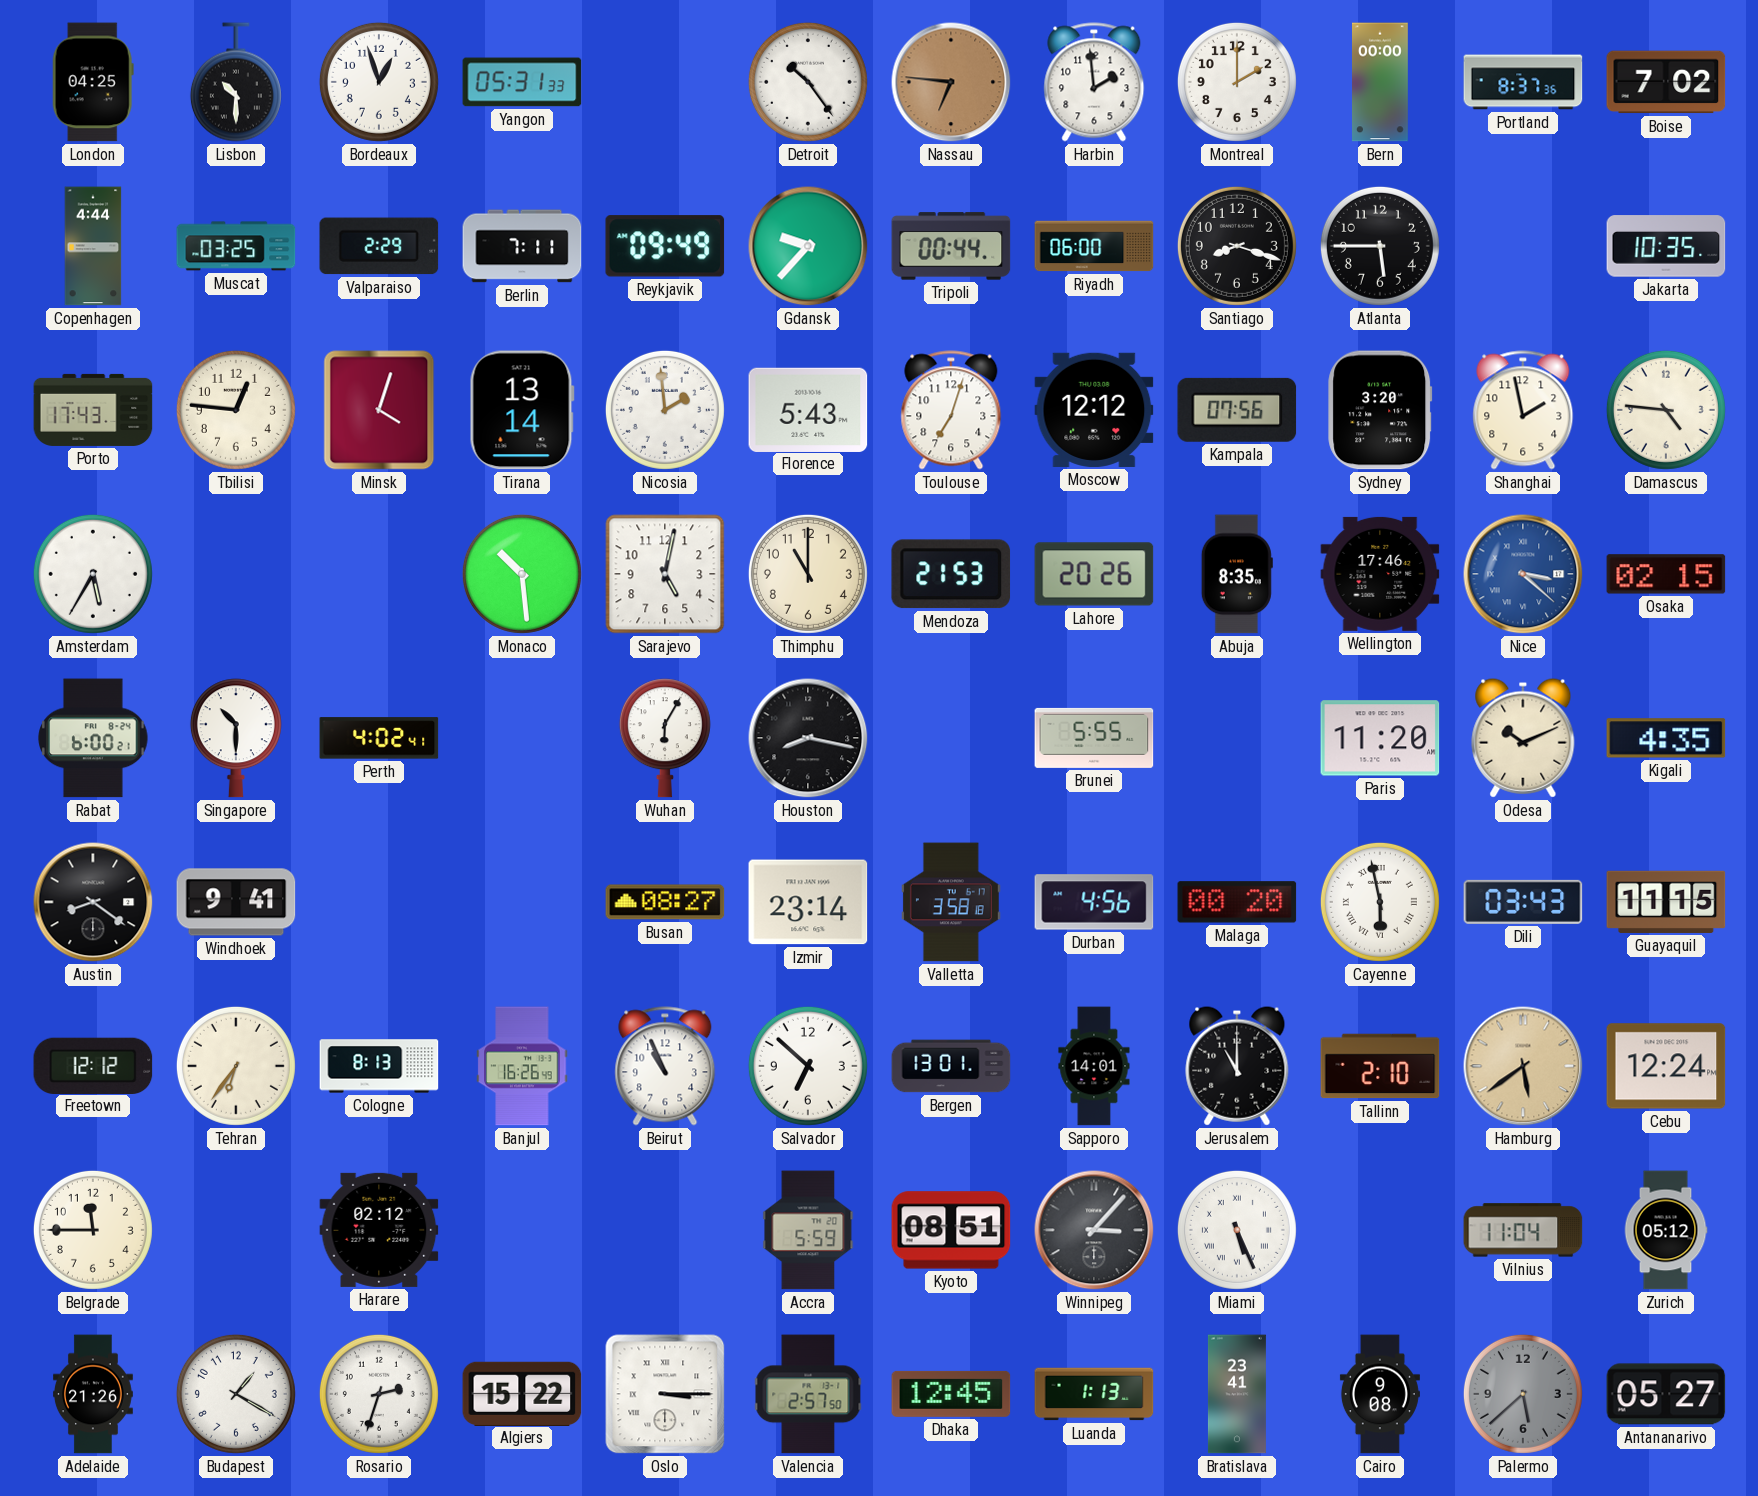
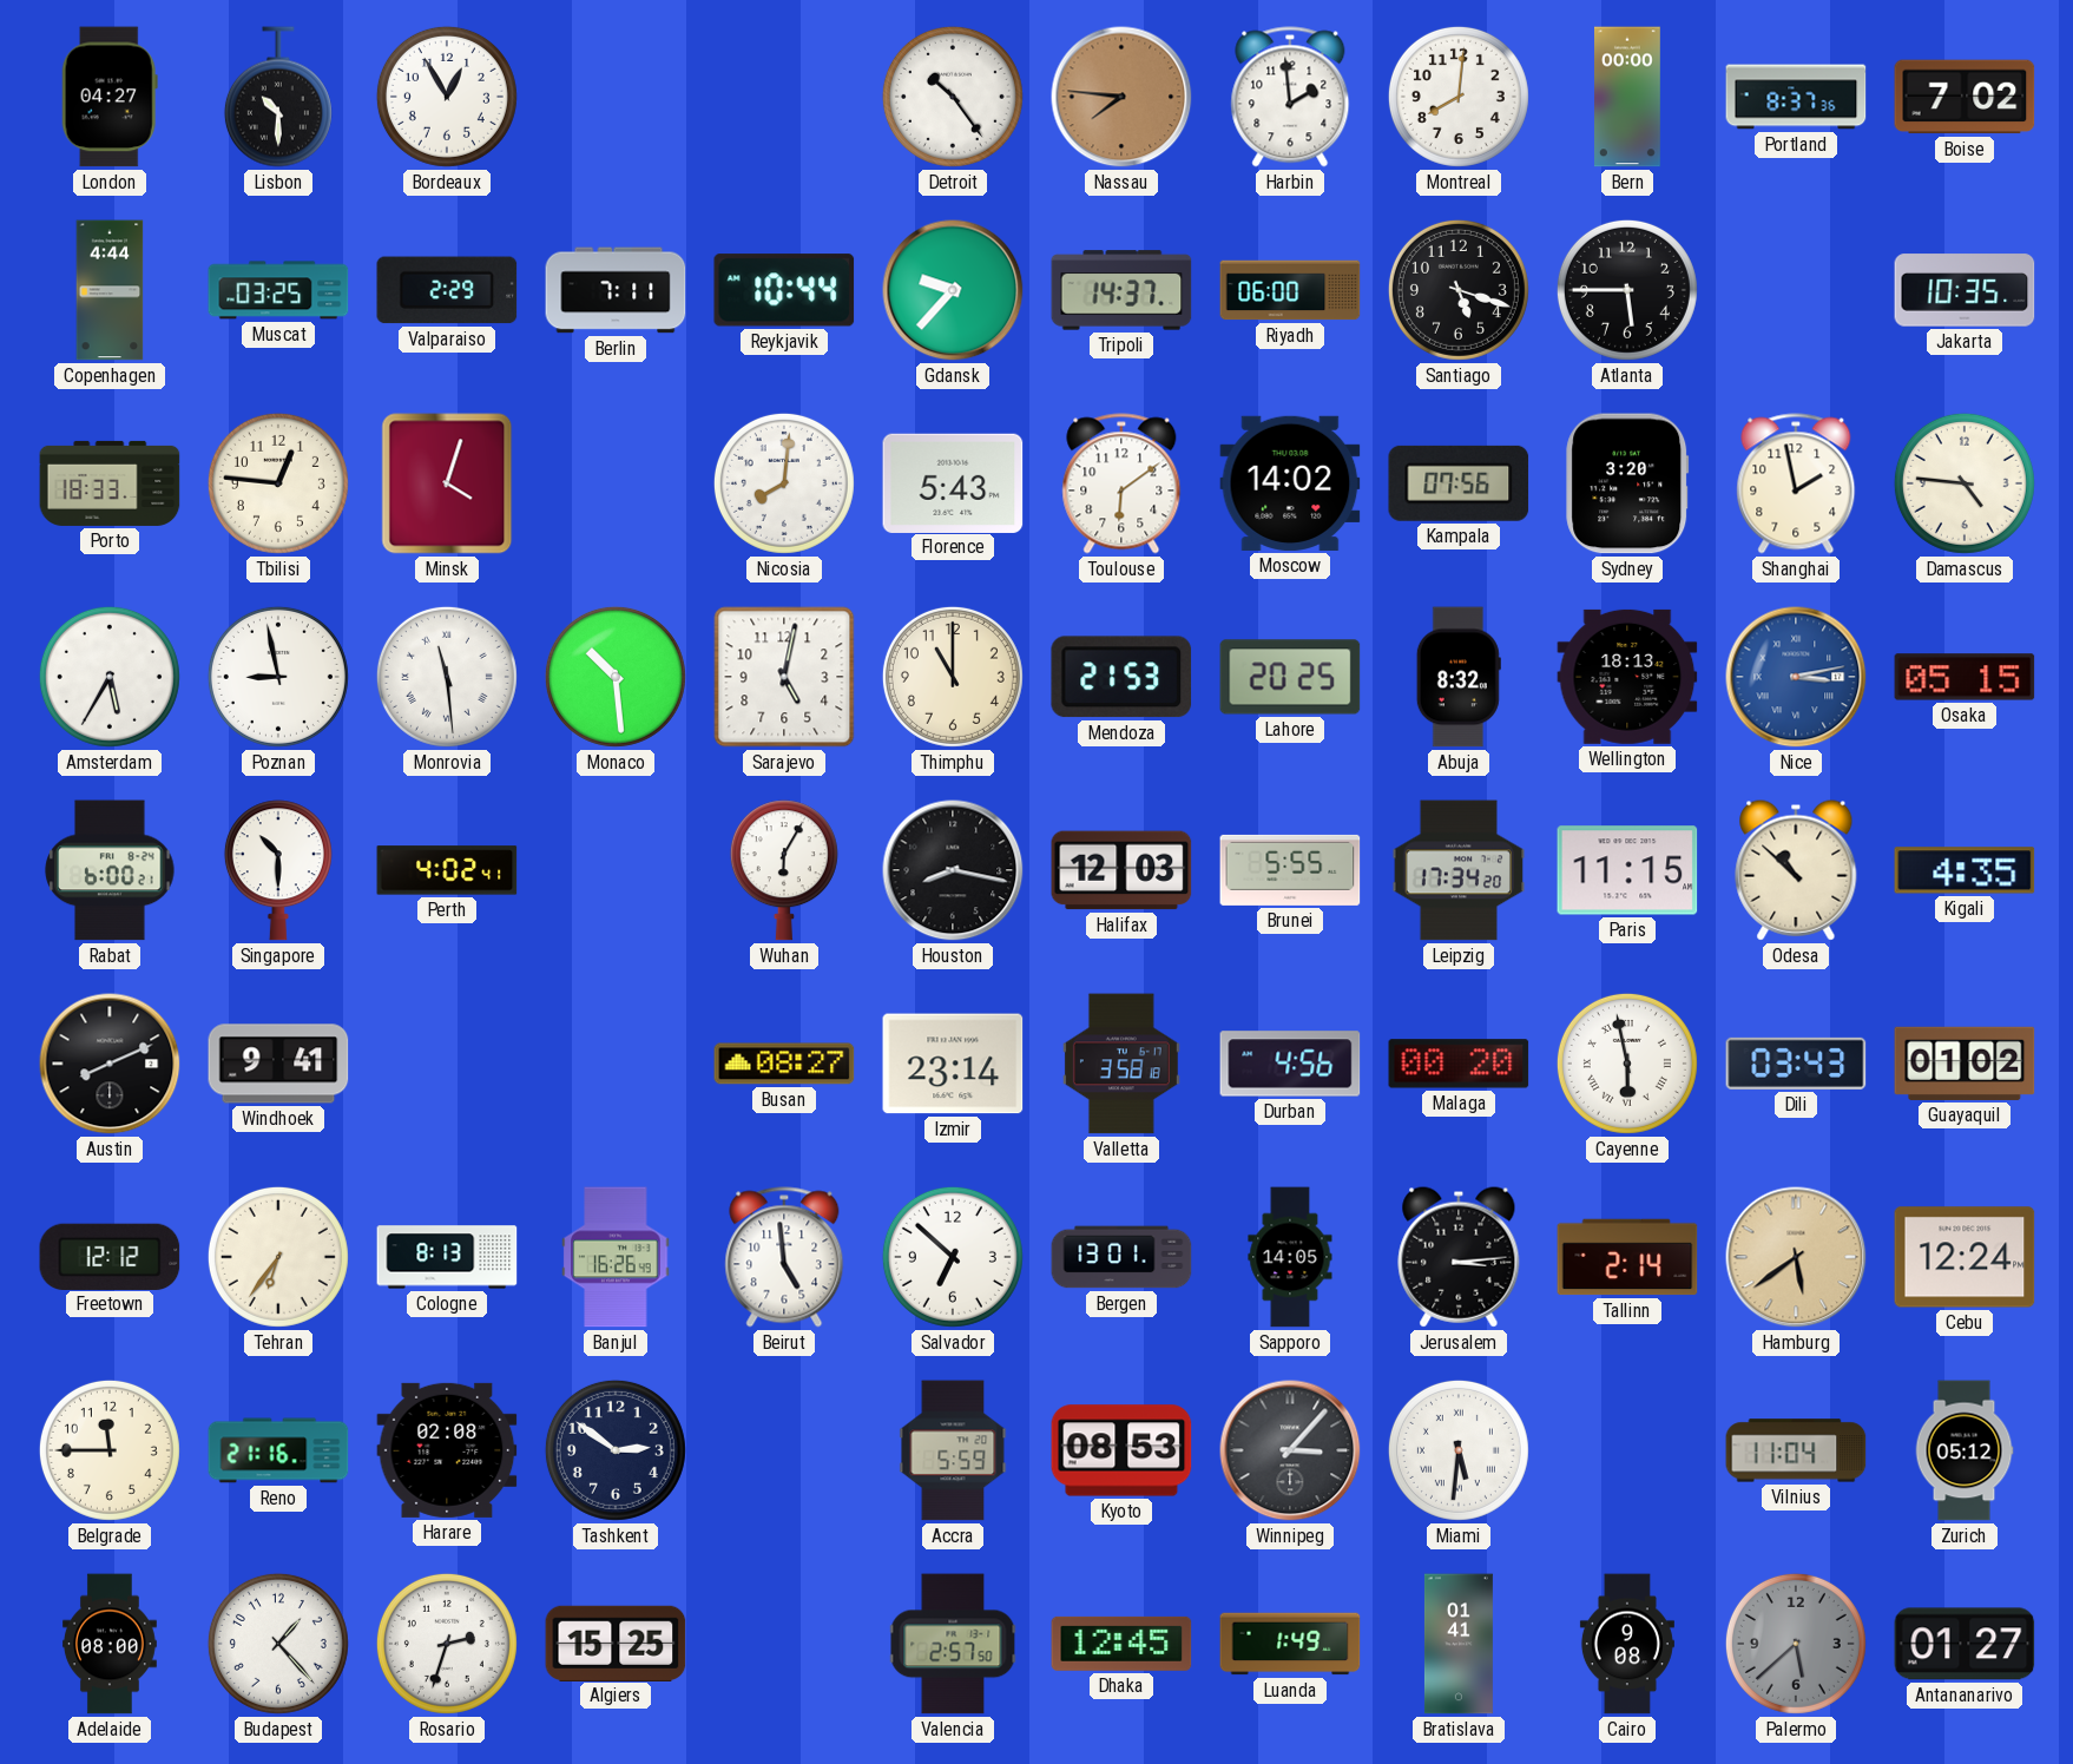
London: 04:25 -> 04:27 (110, 97)
Bordeaux: 12:57 -> 12:55 (447, 97)
Yangon: 05:31 -> none (522, 82)
Nassau: 6:46 -> 7:46 (1121, 97)
Montreal: 2:00 -> 8:01 (1459, 97)
Reykjavik: 09:49 -> 10:44 (784, 290)
Tripoli: 00:44 -> 14:37 (1121, 290)
Santiago: 8:18 -> 5:18 (1459, 290)
Porto: 17:43 -> 18:33 (110, 483)
Tirana: 13:14 -> none (522, 410)
Nicosia: 1:59 -> 8:01 (784, 483)
Toulouse: 7:03 -> 6:09 (1121, 483)
Moscow: 12:12 -> 14:02 (1290, 483)
Poznan: none -> 8:58 (278, 677)
Monrovia: none -> 11:29 (447, 677)
Lahore: 20:26 -> 20:25 (1290, 677)
Abuja: 8:35 -> 8:32 (1459, 677)
Wellington: 17:46 -> 18:13 (1627, 677)
Nice: 3:22 -> 3:13 (1796, 677)
Osaka: 02:15 -> 05:15 (1965, 677)
Halifax: none -> 12:03 (1121, 870)
Leipzig: none -> 17:34 (1457, 870)
Paris: 11:20 -> 11:15 (1627, 870)
Odesa: 10:11 -> 10:52 (1796, 870)
Austin: 8:21 -> 8:11 (110, 1064)
Guayaquil: 11:15 -> 01:02 (1965, 1064)
Beirut: 10:56 -> 4:59 (784, 1257)
Sapporo: 14:01 -> 14:05 (1290, 1257)
Jerusalem: 11:00 -> 3:14 (1459, 1257)
Tallinn: 2:10 -> 2:14 (1627, 1257)
Reno: none -> 21:16 (278, 1450)
Harare: 02:12 -> 02:08 (447, 1450)
Tashkent: none -> 2:51 (616, 1450)
Kyoto: 08:51 -> 08:53 (1121, 1450)
Miami: 5:26 -> 5:31 (1459, 1450)
Adelaide: 21:26 -> 08:00 (111, 1644)
Budapest: 1:20 -> 1:23 (278, 1644)
Algiers: 15:22 -> 15:25 (616, 1643)
Oslo: 3:15 -> none (665, 1394)
Luanda: 1:13 -> 1:49 (1290, 1644)
Bratislava: 23:41 -> 01:41 (1459, 1644)
Antananarivo: 05:27 -> 01:27 (1965, 1644)
